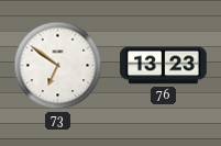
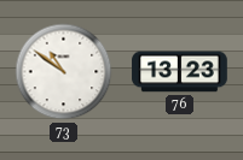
73: 6:51 -> 10:51 (64, 72)
